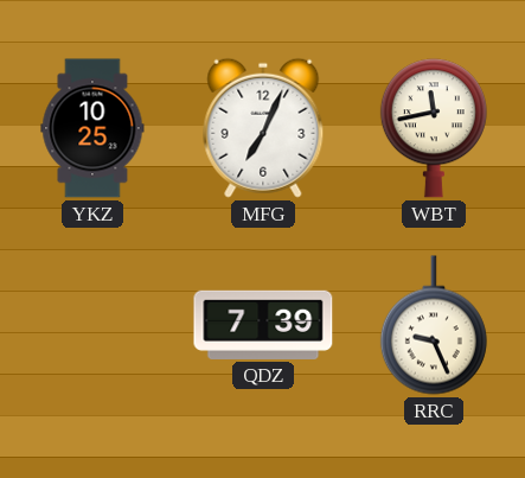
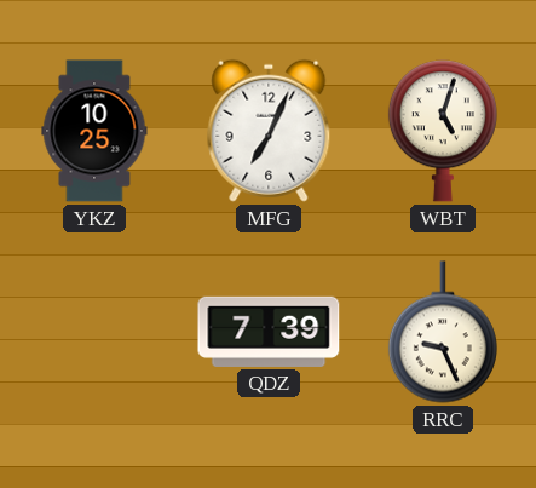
WBT: 11:43 -> 5:03 (443, 131)
